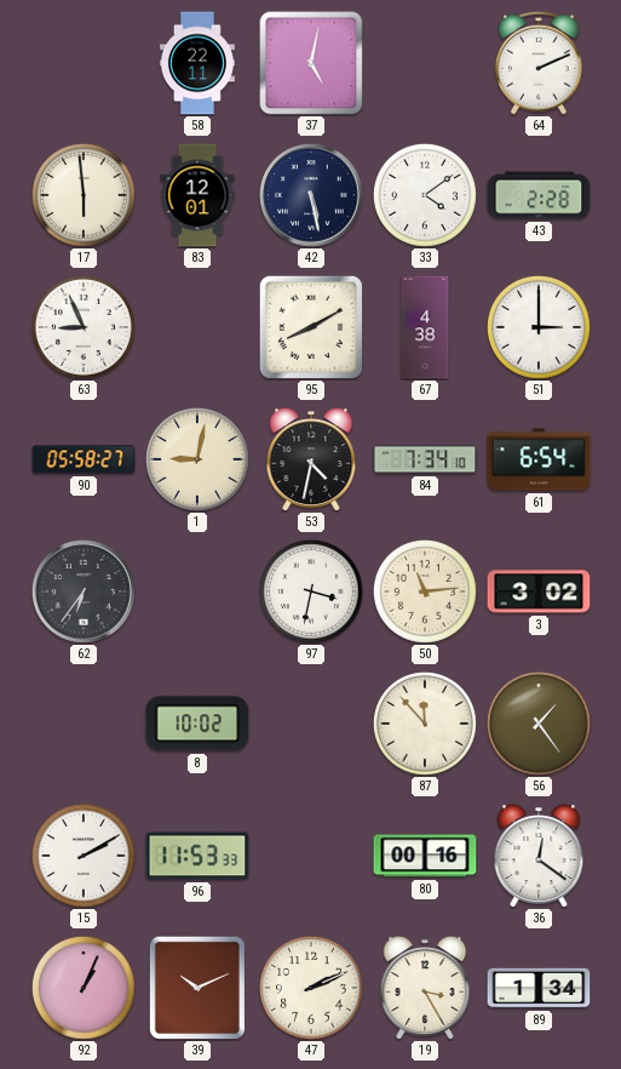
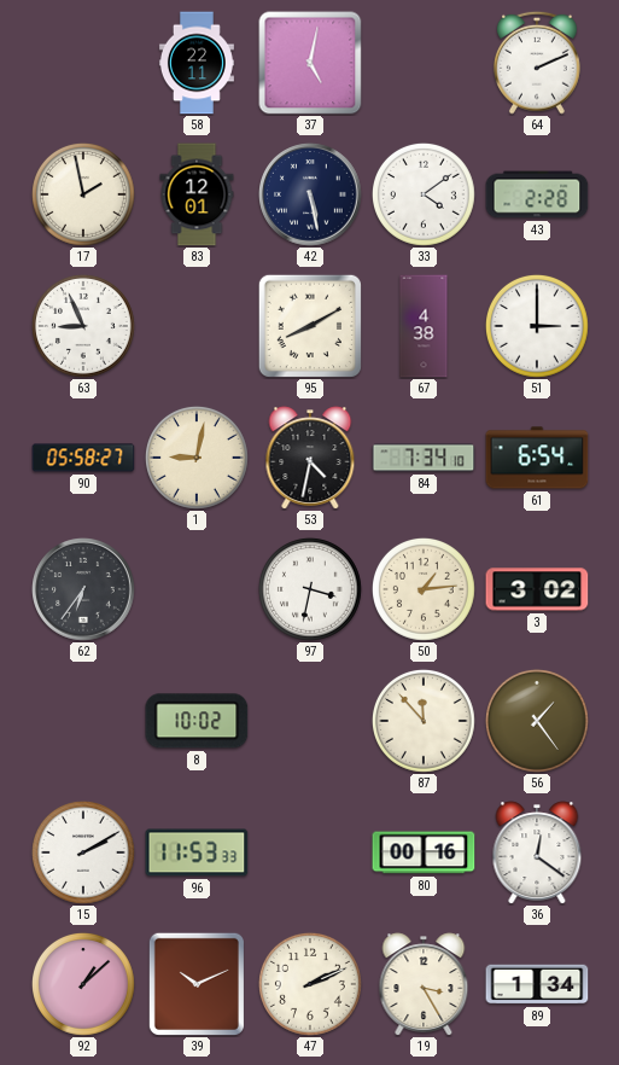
17: 5:59 -> 1:58 (83, 194)
50: 11:14 -> 1:14 (424, 589)
92: 1:04 -> 1:08 (83, 984)
